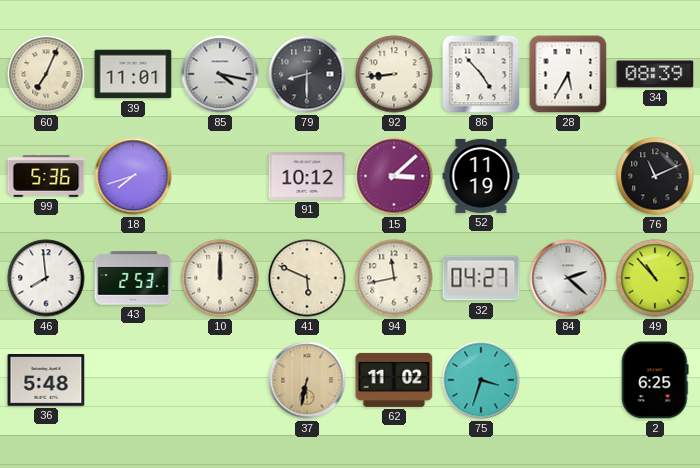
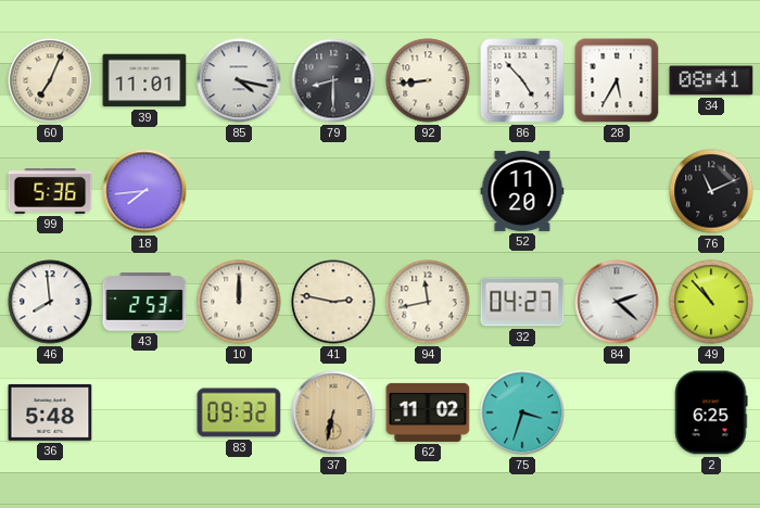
34: 08:39 -> 08:41 (711, 80)
18: 7:42 -> 7:44 (144, 191)
91: 10:12 -> none (307, 177)
15: 3:08 -> none (394, 176)
52: 11:19 -> 11:20 (522, 191)
41: 5:49 -> 2:47 (333, 302)
83: none -> 09:32 (239, 412)
